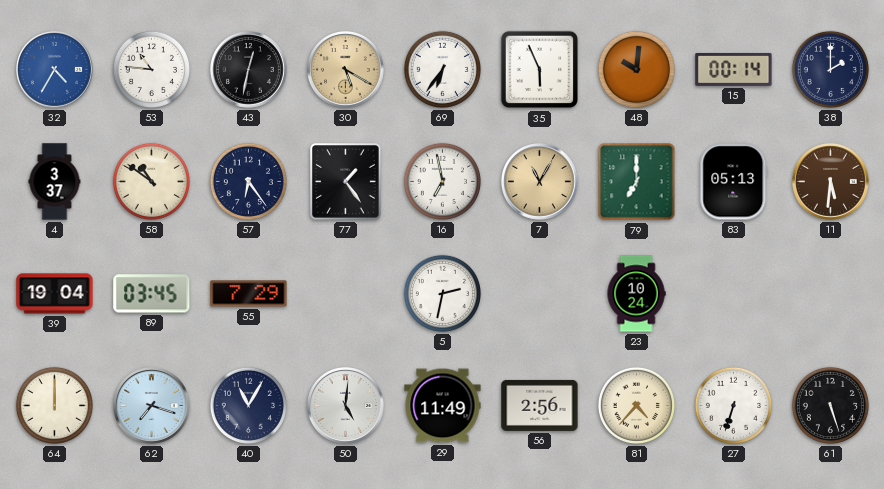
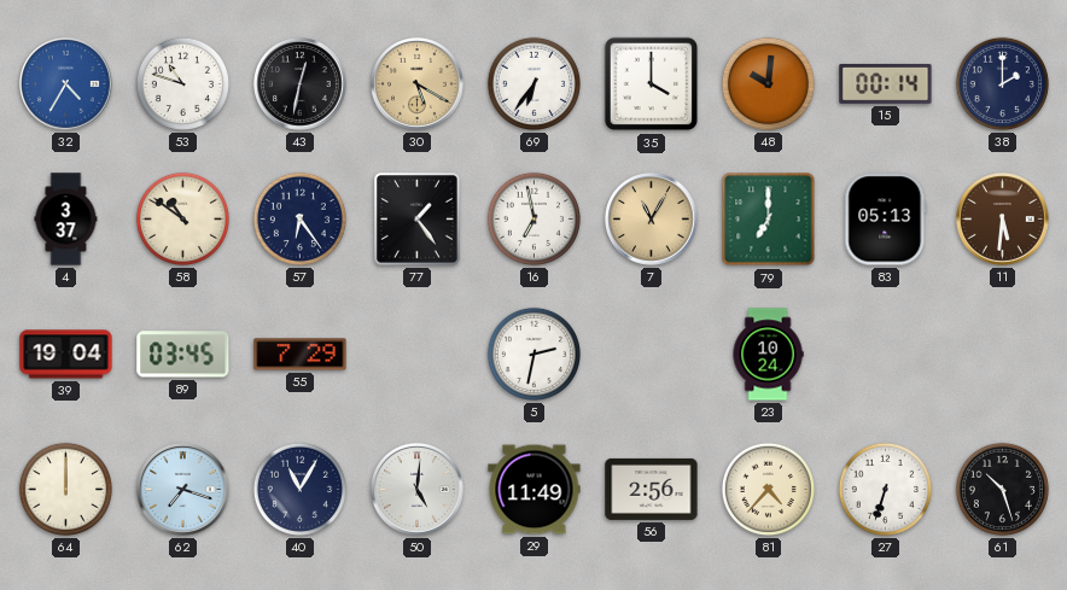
53: 10:46 -> 10:48 (182, 83)
35: 5:56 -> 4:00 (652, 84)
61: 5:27 -> 10:27 (1002, 489)
